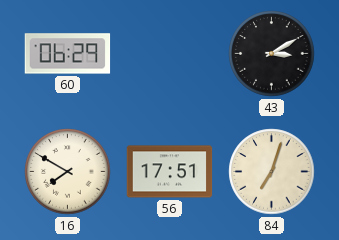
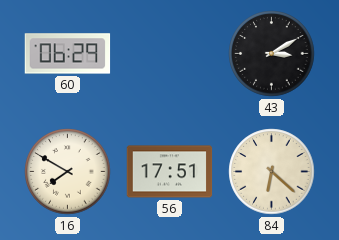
84: 7:03 -> 6:22 (272, 172)
